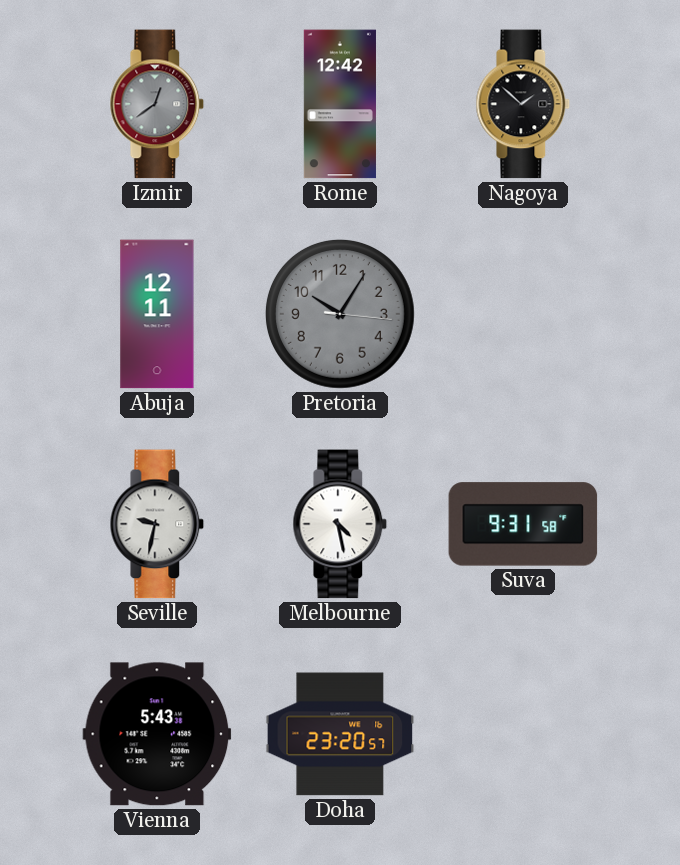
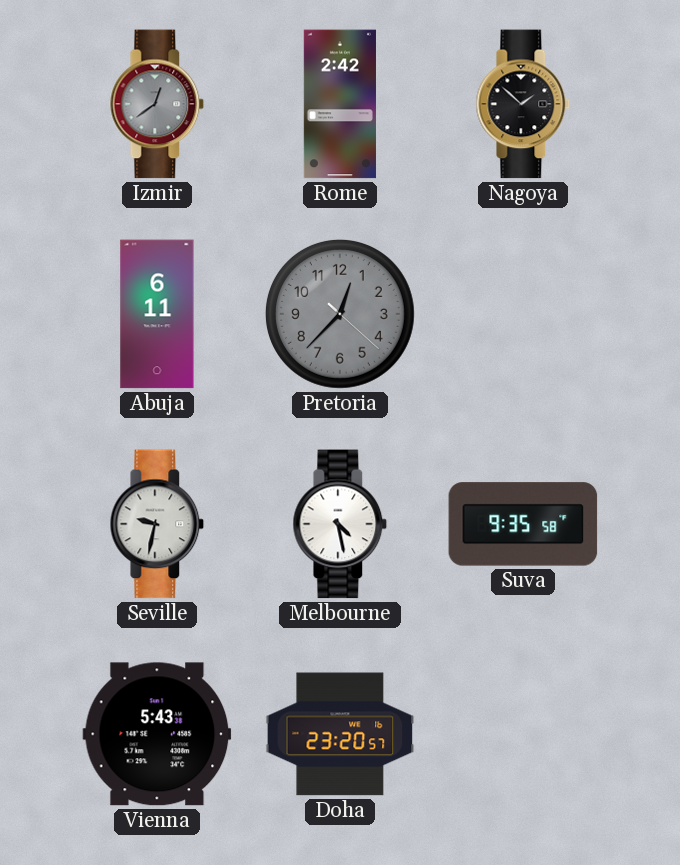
Rome: 12:42 -> 2:42 (339, 104)
Abuja: 12:11 -> 6:11 (157, 314)
Pretoria: 10:05 -> 12:37 (340, 314)
Suva: 9:31 -> 9:35 (523, 524)
